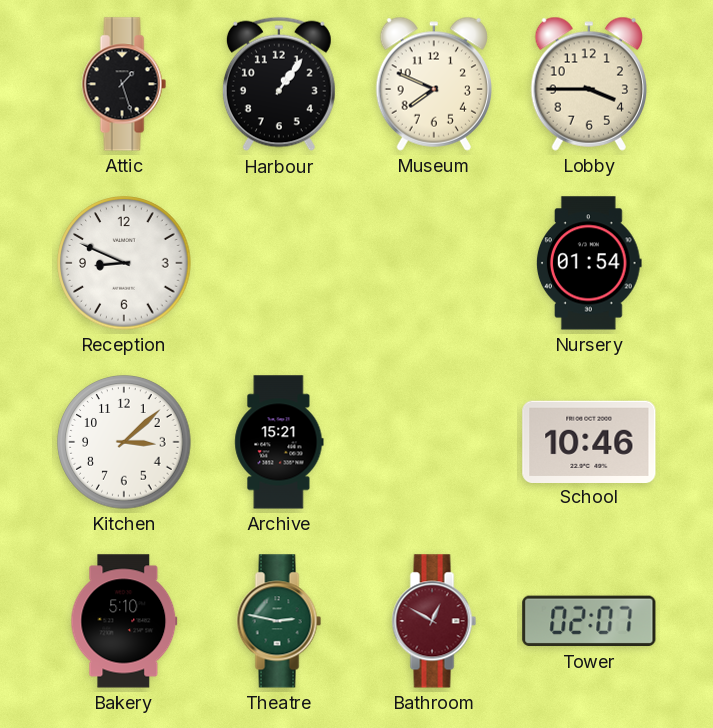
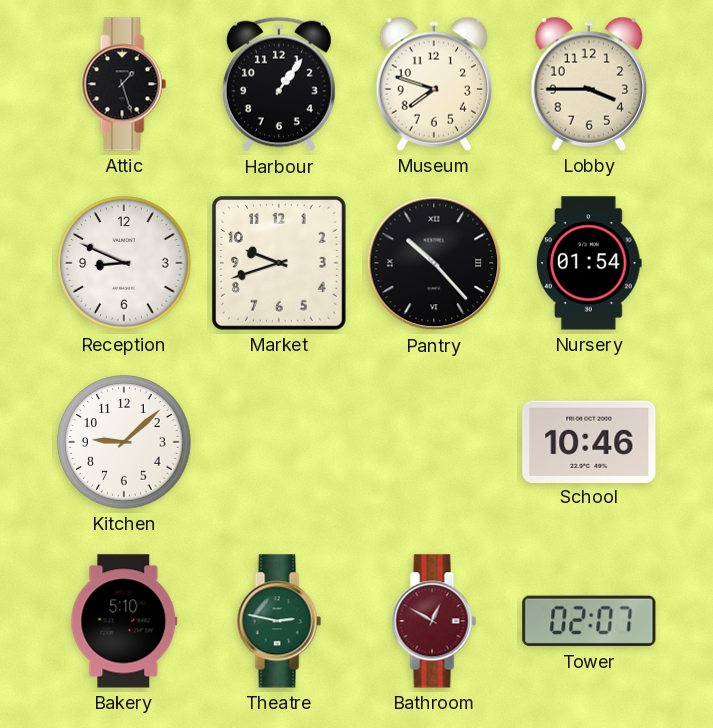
Museum: 7:49 -> 7:48 (433, 84)
Market: none -> 9:42 (280, 264)
Pantry: none -> 10:23 (434, 263)
Kitchen: 3:08 -> 9:08 (124, 442)
Archive: 15:21 -> none (279, 442)
